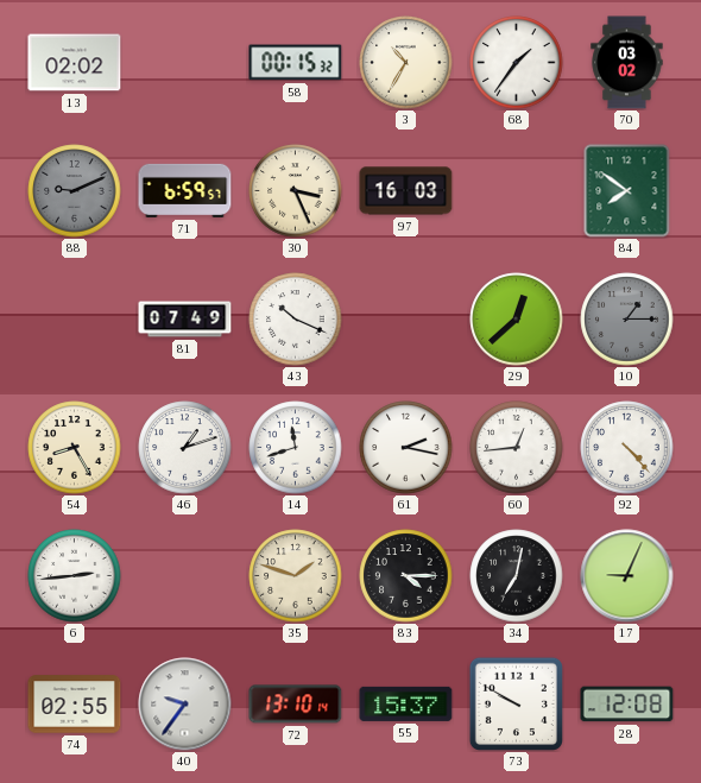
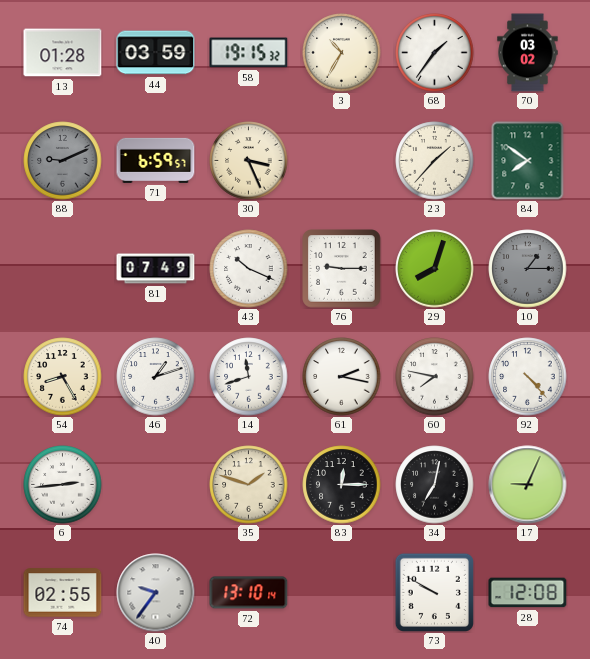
13: 02:02 -> 01:28 (63, 53)
44: none -> 03:59 (156, 53)
58: 00:15 -> 19:15 (249, 53)
97: 16:03 -> none (406, 191)
23: none -> 1:37 (435, 161)
76: none -> 9:15 (342, 269)
29: 12:38 -> 8:03 (435, 269)
60: 12:44 -> 7:47 (435, 377)
83: 4:15 -> 12:15 (342, 485)
55: 15:37 -> none (406, 703)
